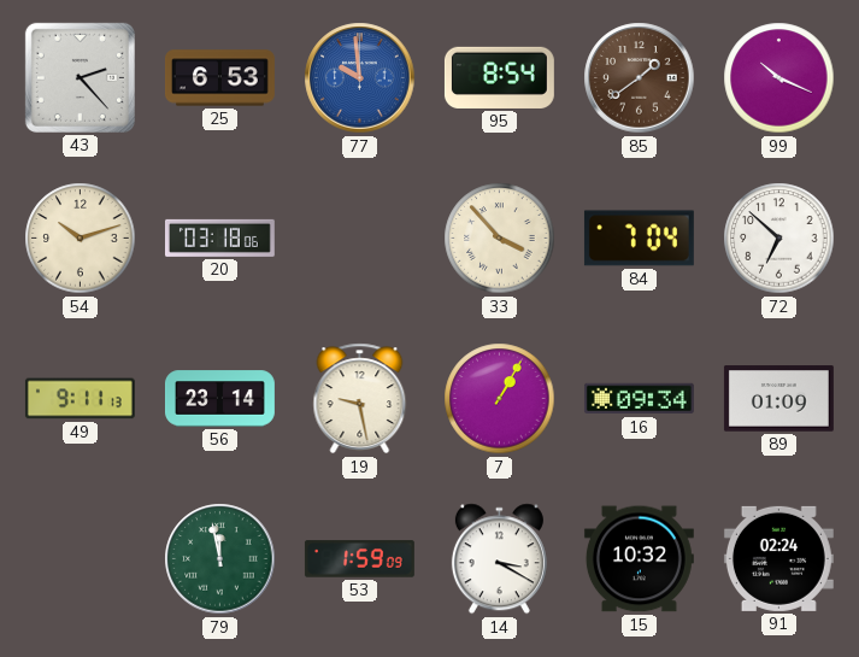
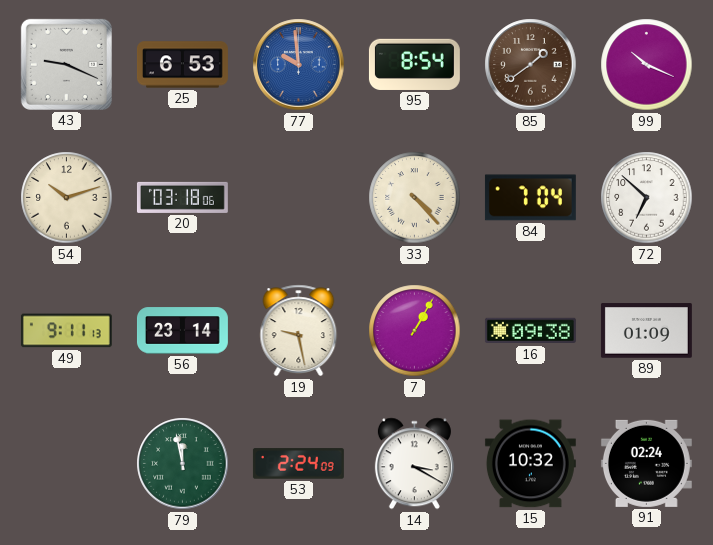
43: 2:23 -> 9:19 (66, 64)
33: 3:53 -> 4:23 (415, 198)
16: 09:34 -> 09:38 (530, 331)
53: 1:59 -> 2:24 (298, 464)
